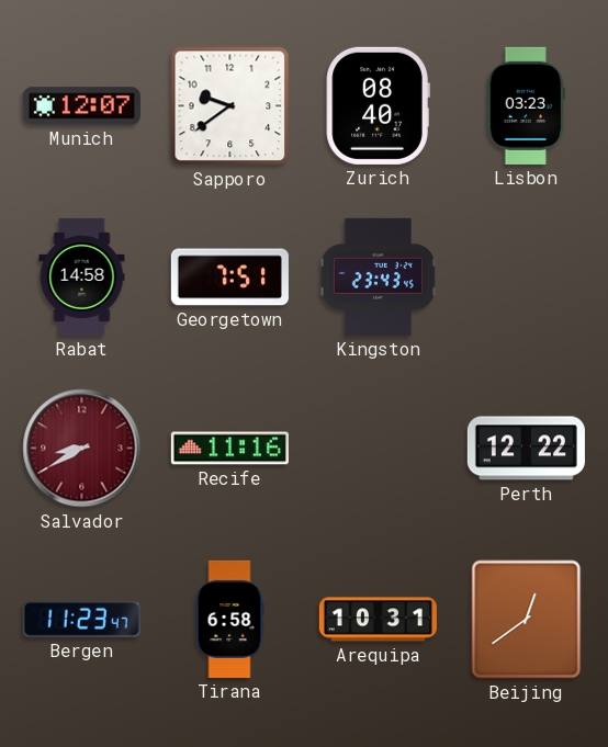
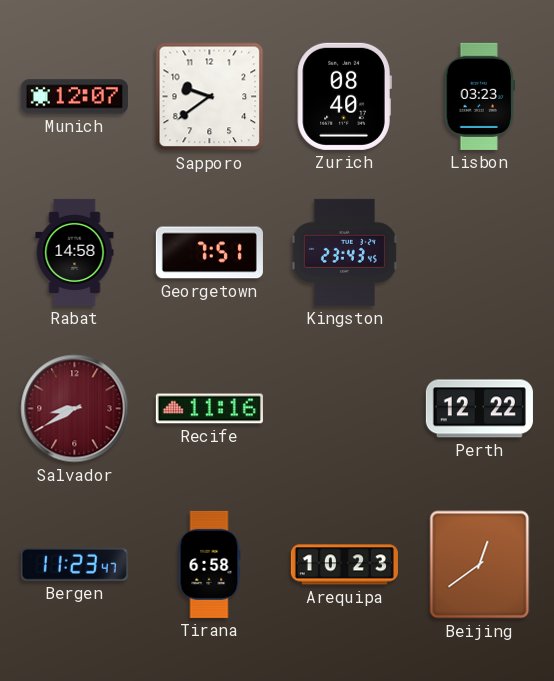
Arequipa: 10:31 -> 10:23 (344, 565)
